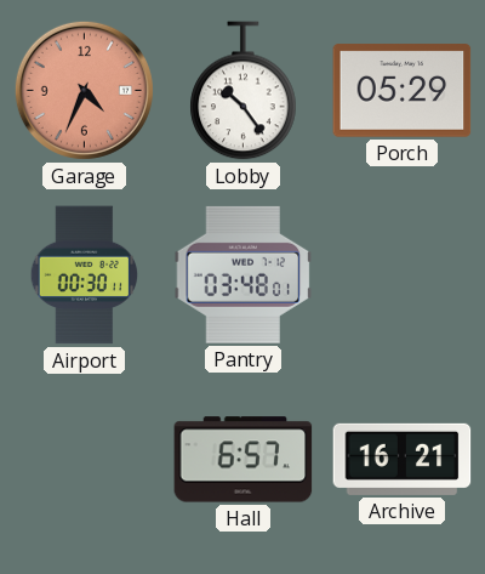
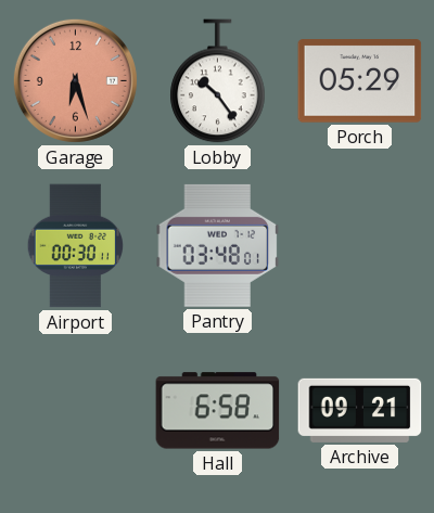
Garage: 4:34 -> 6:27 (75, 80)
Hall: 6:57 -> 6:58 (218, 411)
Archive: 16:21 -> 09:21 (360, 410)
